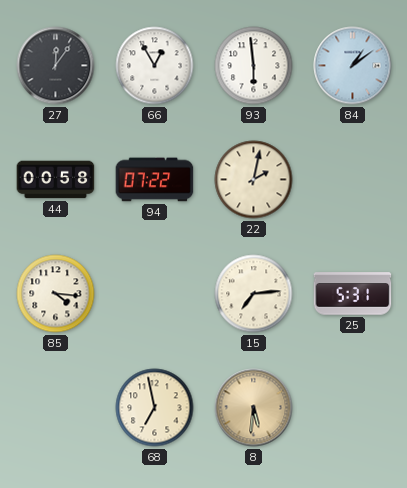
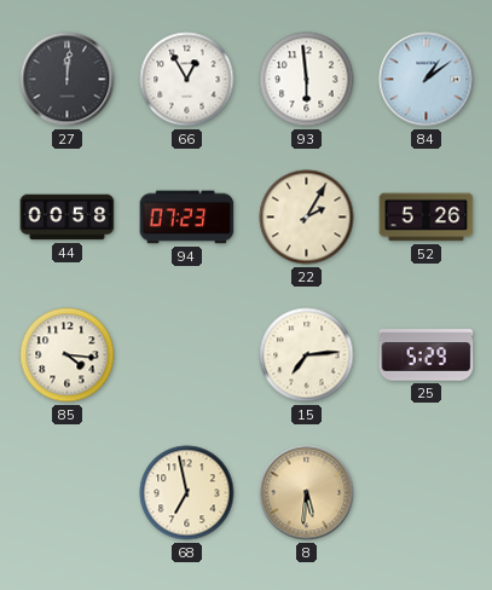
27: 12:06 -> 12:01 (68, 80)
94: 07:22 -> 07:23 (187, 218)
22: 2:02 -> 2:05 (307, 218)
52: none -> 5:26 (427, 218)
25: 5:31 -> 5:29 (427, 355)
